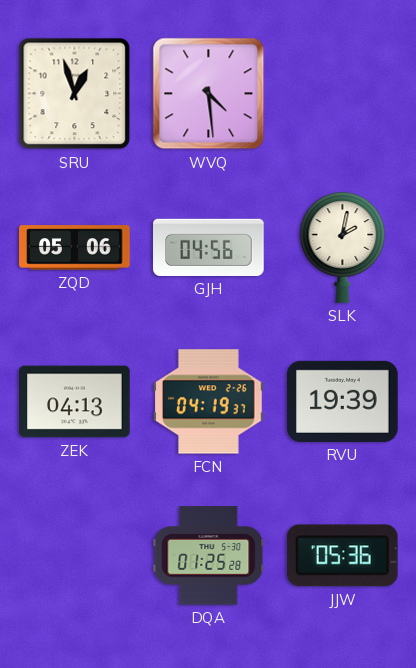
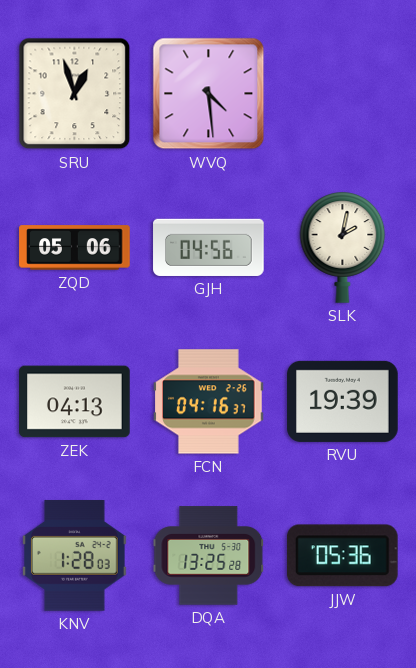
FCN: 04:19 -> 04:16 (209, 402)
KNV: none -> 1:28 (75, 556)
DQA: 01:25 -> 13:25 (209, 556)
